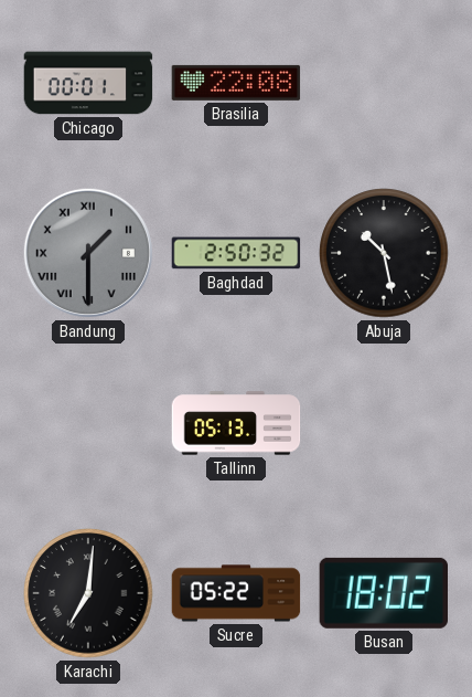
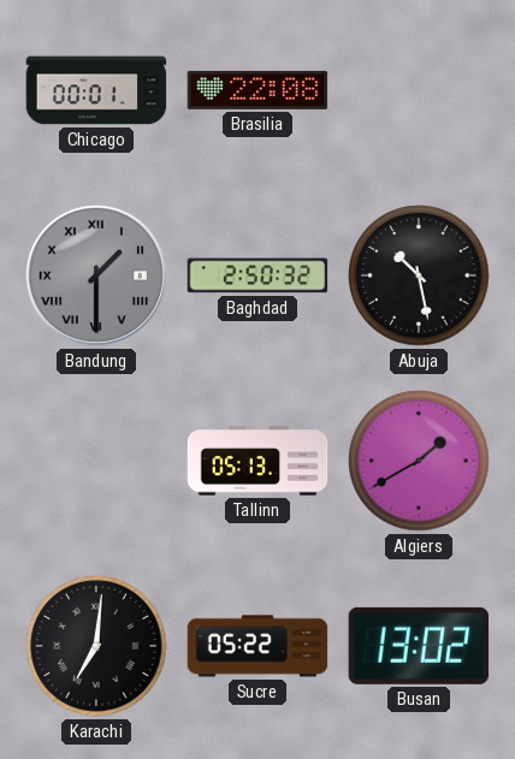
Algiers: none -> 1:40 (419, 461)
Busan: 18:02 -> 13:02 (418, 646)
